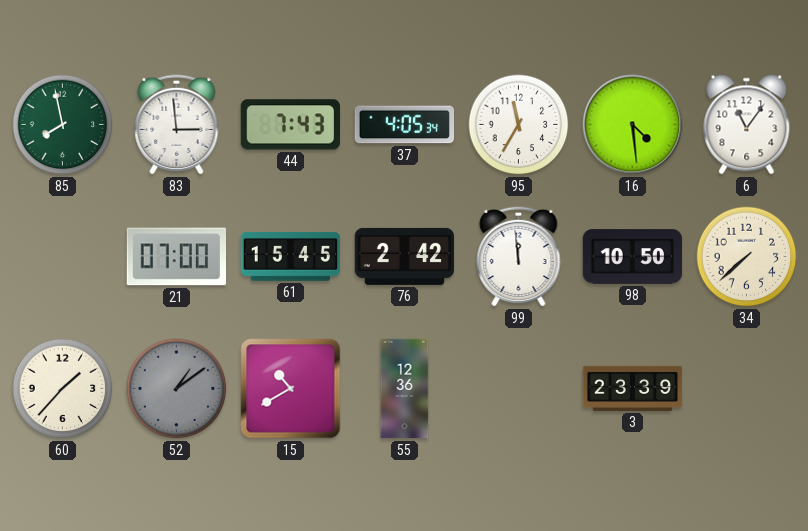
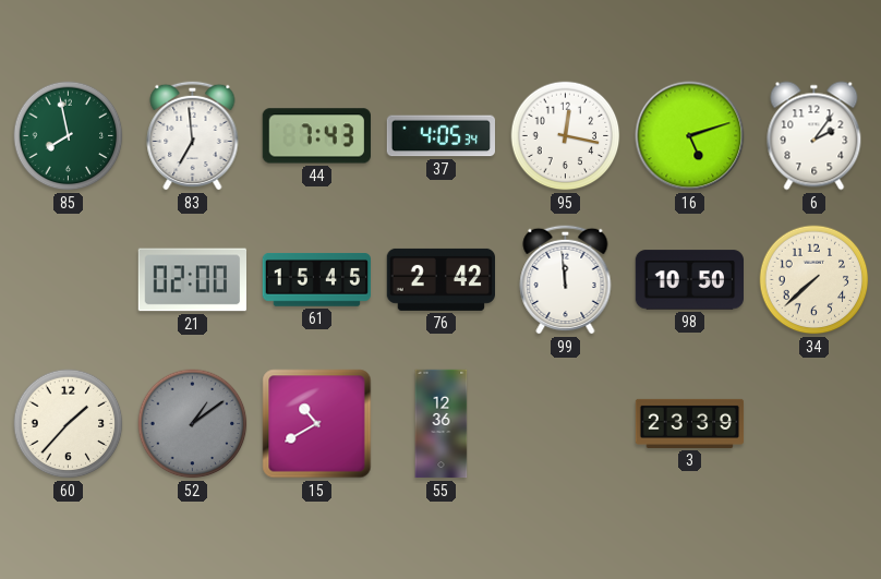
83: 2:59 -> 6:59 (193, 135)
95: 11:35 -> 12:17 (566, 136)
16: 4:29 -> 5:12 (690, 136)
6: 11:06 -> 2:06 (814, 136)
21: 07:00 -> 02:00 (192, 280)
